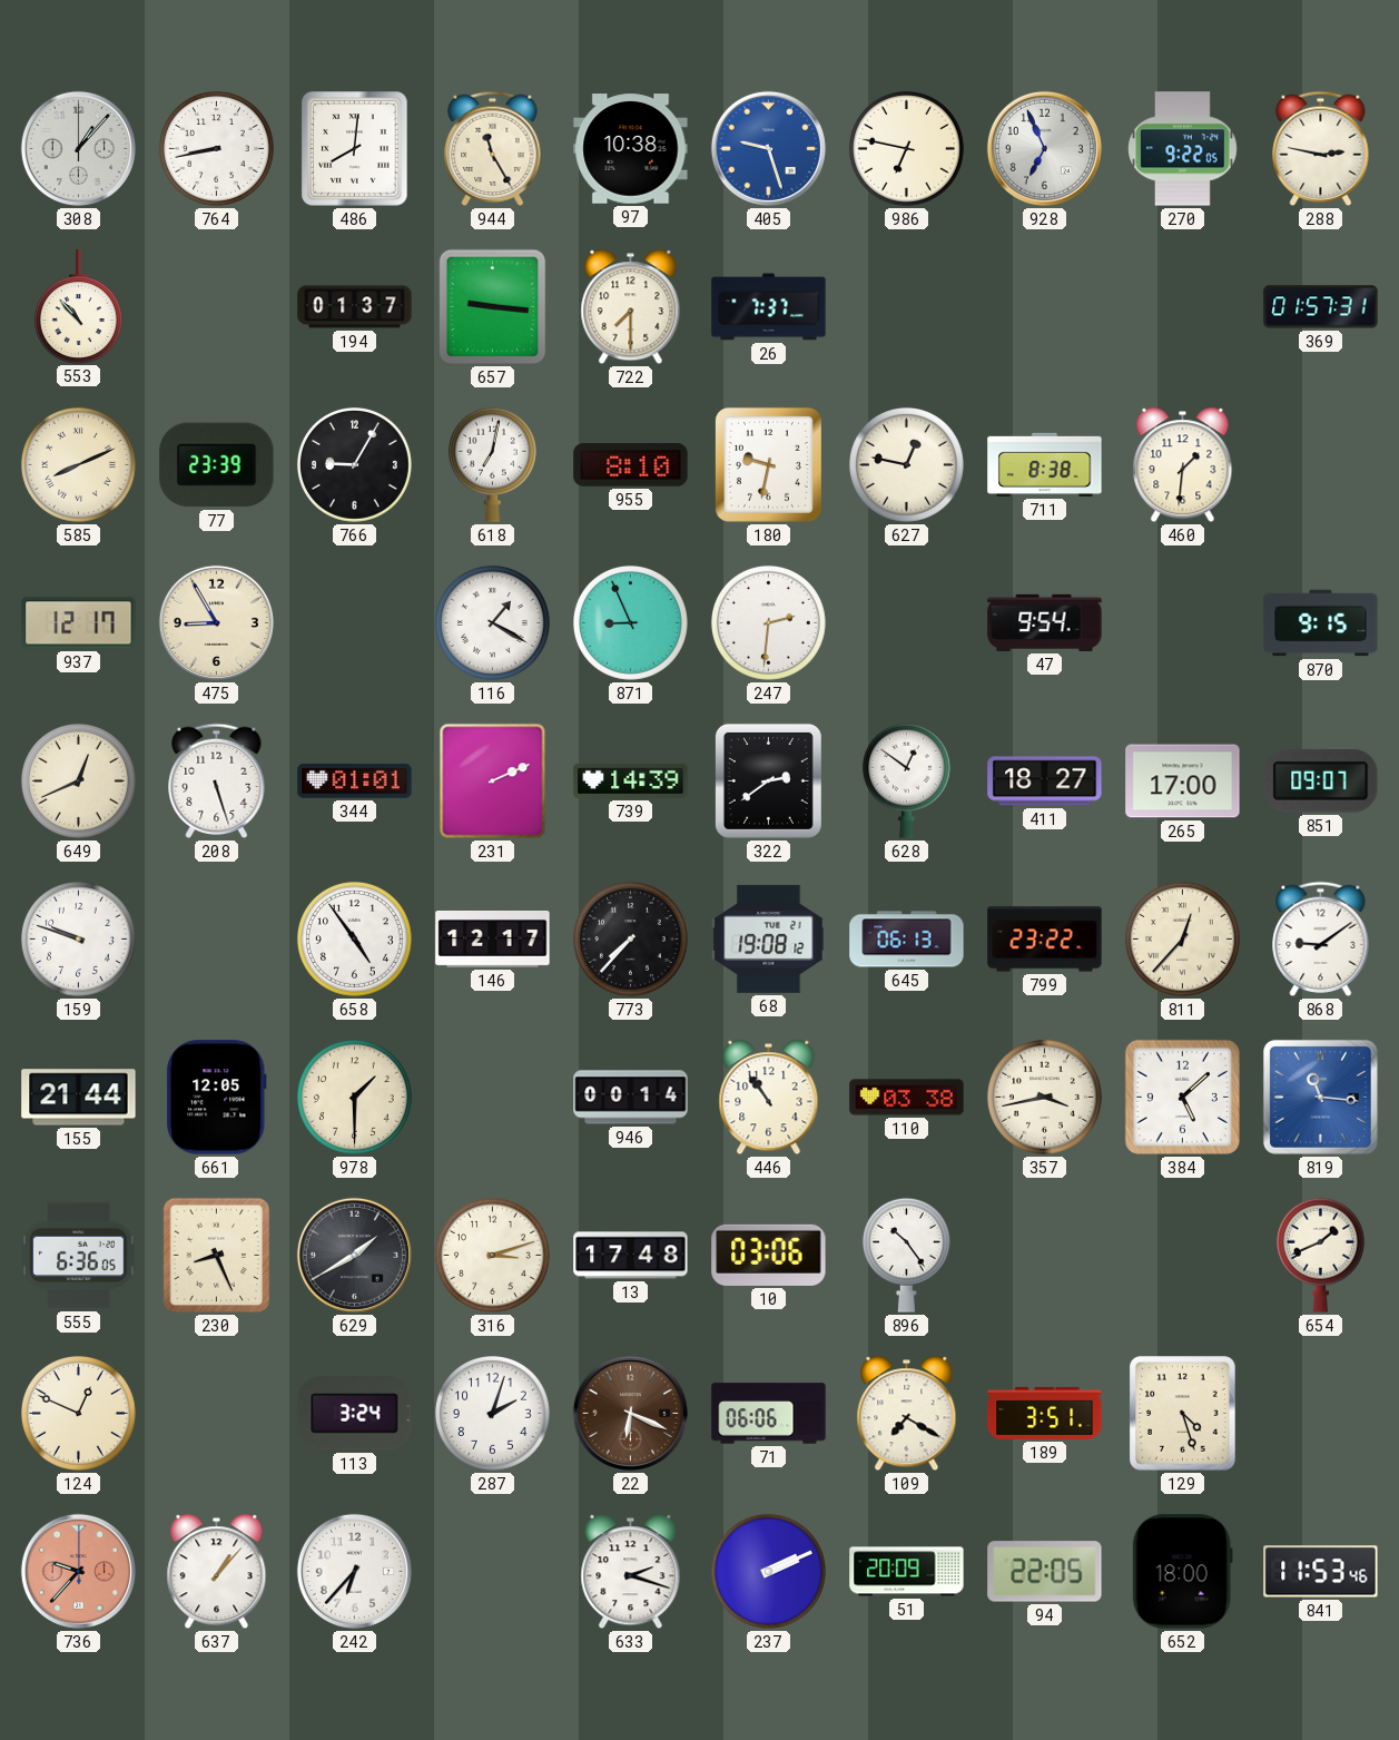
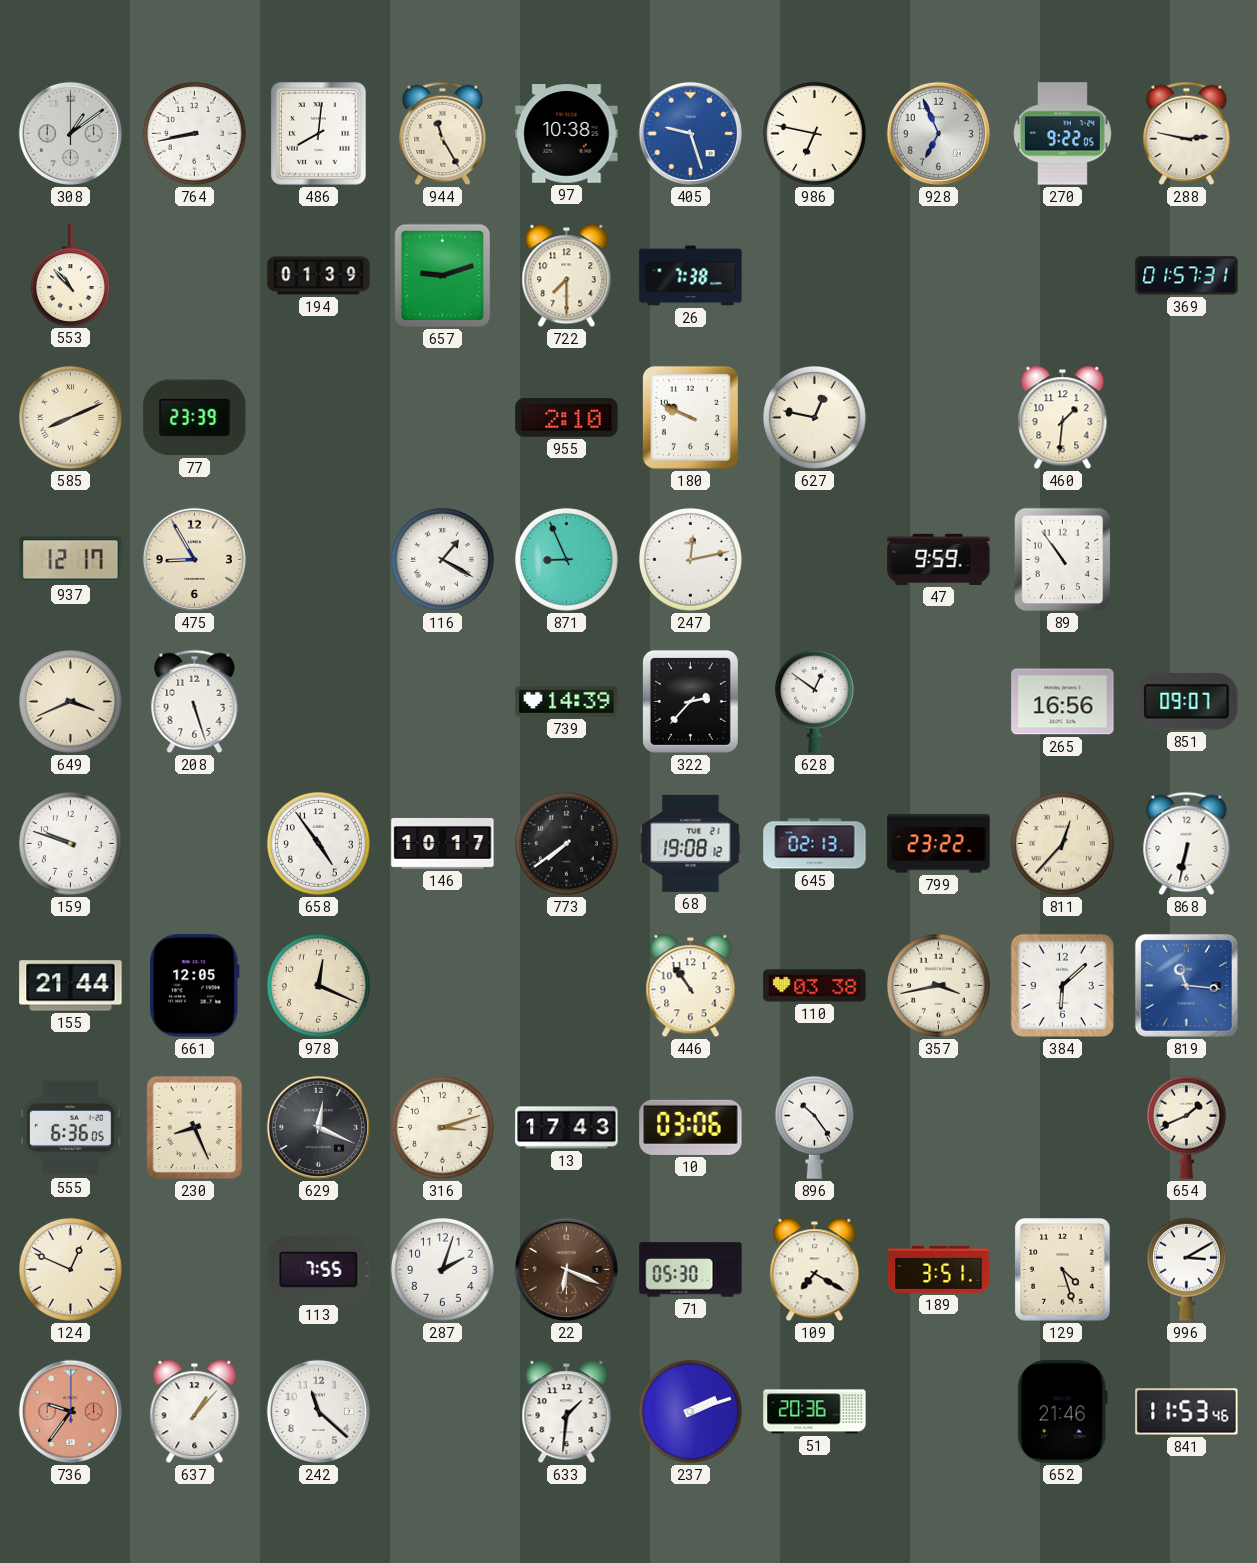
308: 1:07 -> 1:09 (70, 133)
194: 01:37 -> 01:39 (319, 276)
657: 9:16 -> 9:12 (443, 276)
26: 7:37 -> 7:38 (691, 276)
766: 9:05 -> none (354, 464)
618: 7:02 -> none (492, 464)
955: 8:10 -> 2:10 (567, 418)
180: 9:32 -> 9:49 (690, 417)
711: 8:38 -> none (1045, 464)
247: 2:31 -> 12:13 (690, 559)
47: 9:54 -> 9:59 (939, 559)
89: none -> 10:54 (1063, 560)
870: 9:15 -> none (1321, 623)
649: 12:41 -> 3:41 (70, 701)
344: 01:01 -> none (355, 781)
231: 2:11 -> none (493, 781)
322: 2:39 -> 2:37 (690, 701)
411: 18:27 -> none (1045, 781)
265: 17:00 -> 16:56 (1063, 702)
146: 12:17 -> 10:17 (443, 844)
773: 7:37 -> 7:39 (566, 843)
645: 06:13 -> 02:13 (815, 844)
868: 9:09 -> 6:32 (1187, 844)
978: 1:30 -> 12:19 (318, 985)
946: 00:14 -> none (631, 1098)
384: 5:08 -> 6:08 (1062, 985)
629: 1:40 -> 12:19 (318, 1127)
13: 17:48 -> 17:43 (567, 1128)
113: 3:24 -> 7:55 (319, 1270)
71: 06:06 -> 05:30 (691, 1270)
996: none -> 3:10 (1186, 1269)
736: 9:37 -> 9:36 (70, 1411)
242: 6:37 -> 11:22 (318, 1411)
633: 2:18 -> 1:31 (567, 1412)
237: 2:11 -> 2:12 (690, 1411)
51: 20:09 -> 20:36 (815, 1412)
94: 22:05 -> none (1045, 1572)
652: 18:00 -> 21:46 (1062, 1412)
